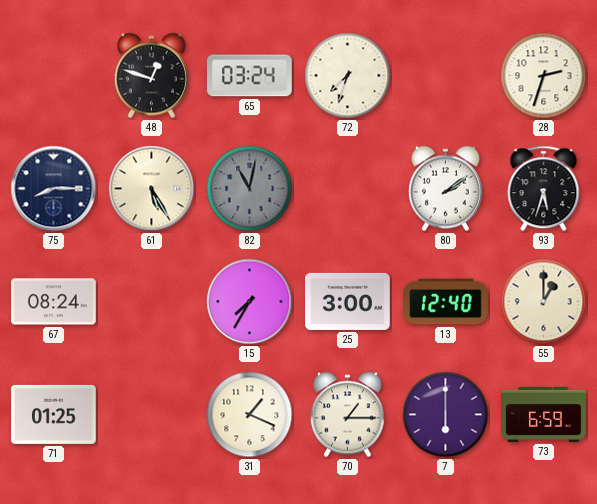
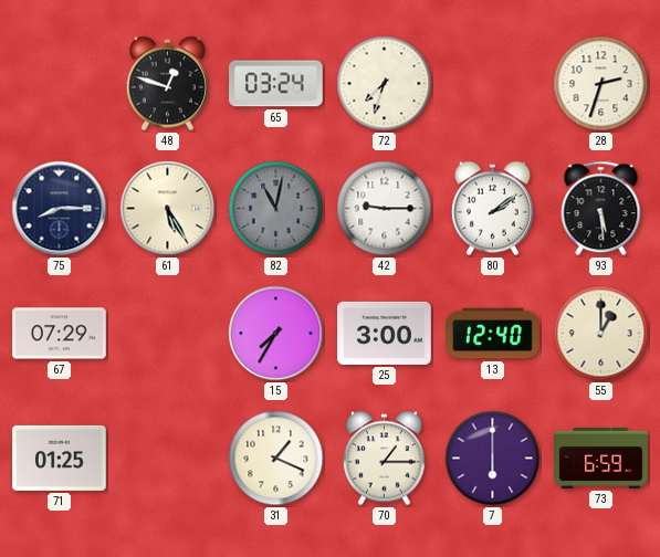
42: none -> 9:15 (385, 209)
93: 5:33 -> 5:29 (601, 209)
67: 08:24 -> 07:29 (60, 334)
